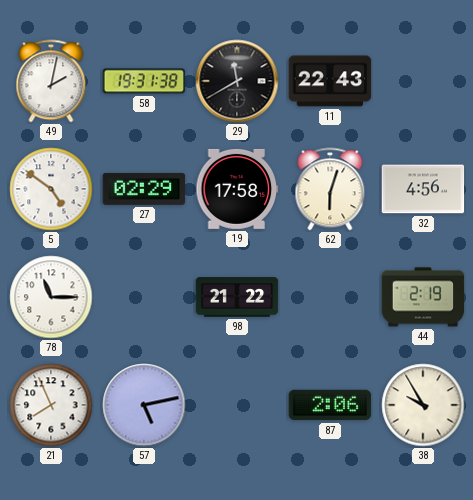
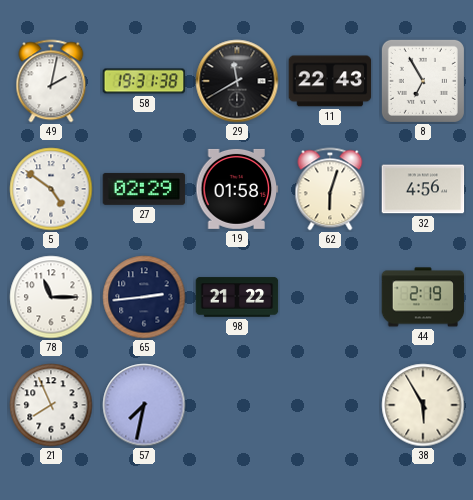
8: none -> 6:55 (423, 81)
19: 17:58 -> 01:58 (237, 189)
65: none -> 2:44 (144, 297)
57: 5:13 -> 7:32 (144, 405)
87: 2:06 -> none (330, 405)
38: 9:55 -> 5:55 (423, 405)
